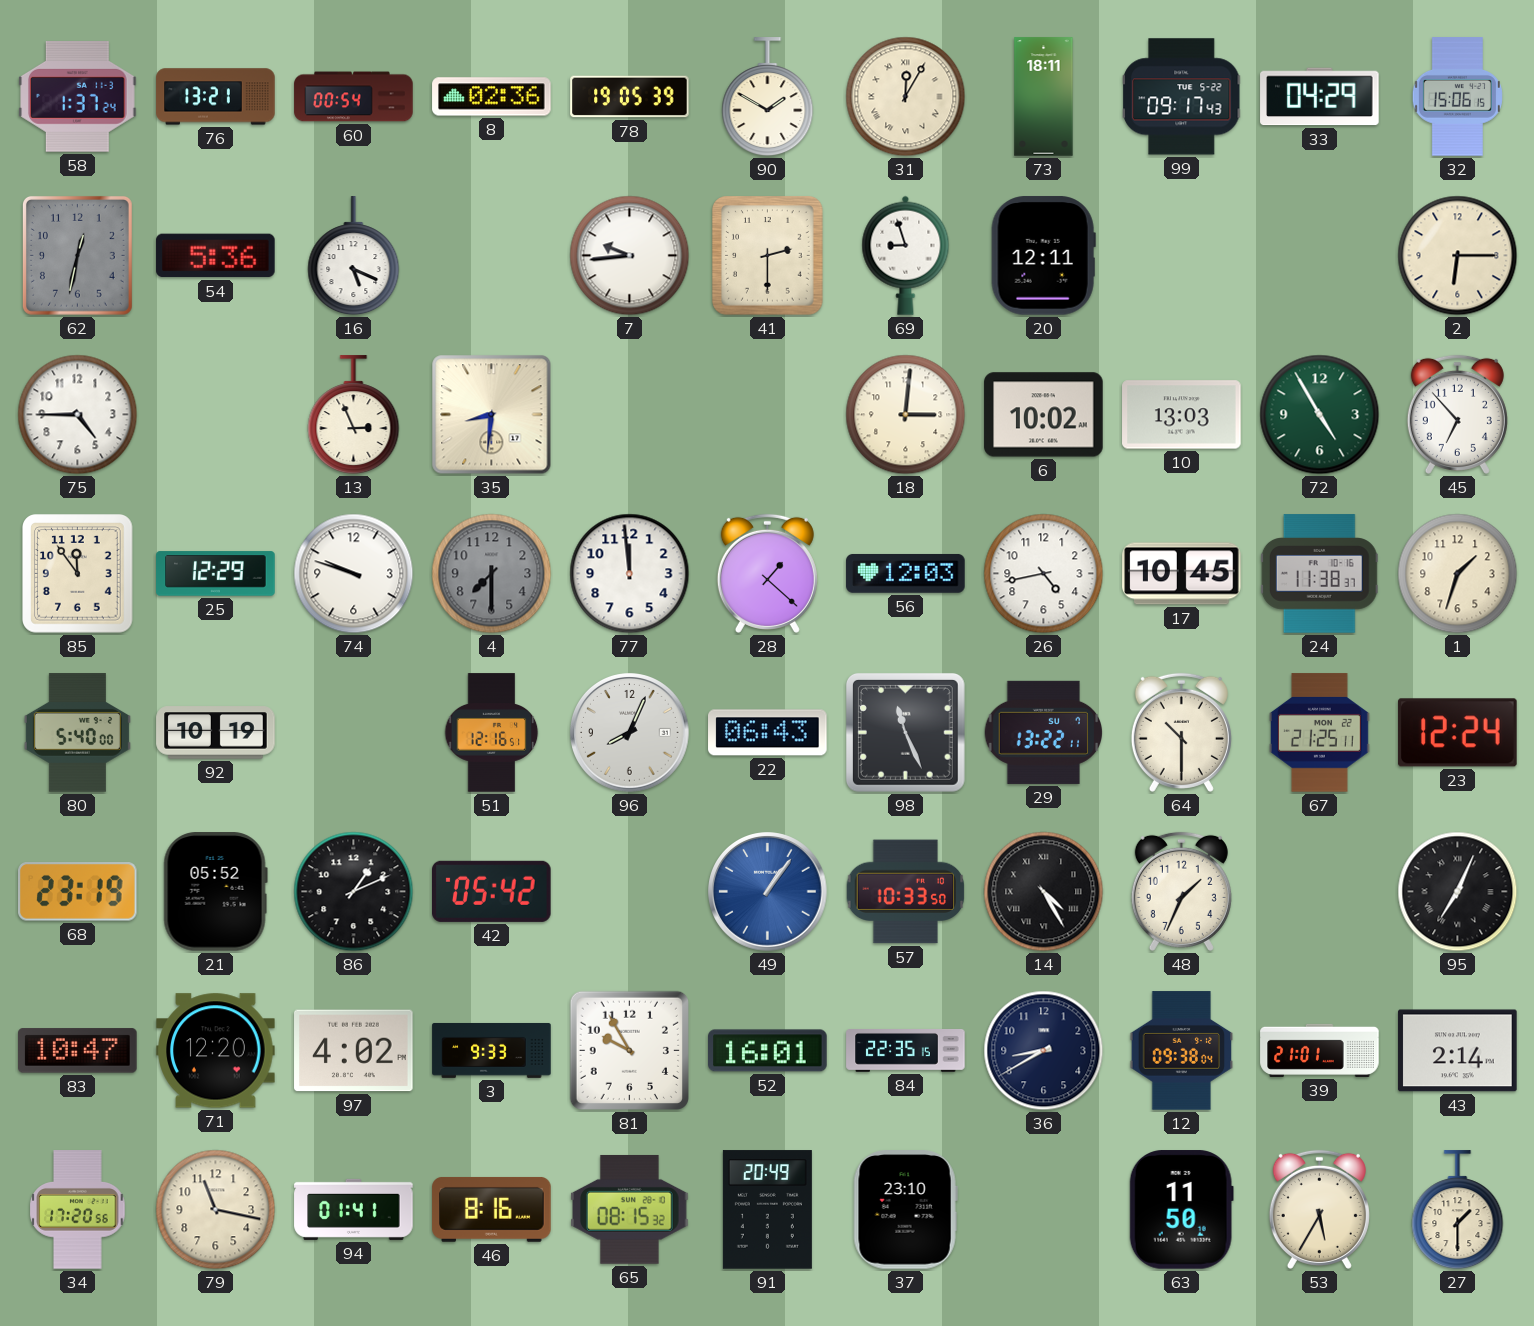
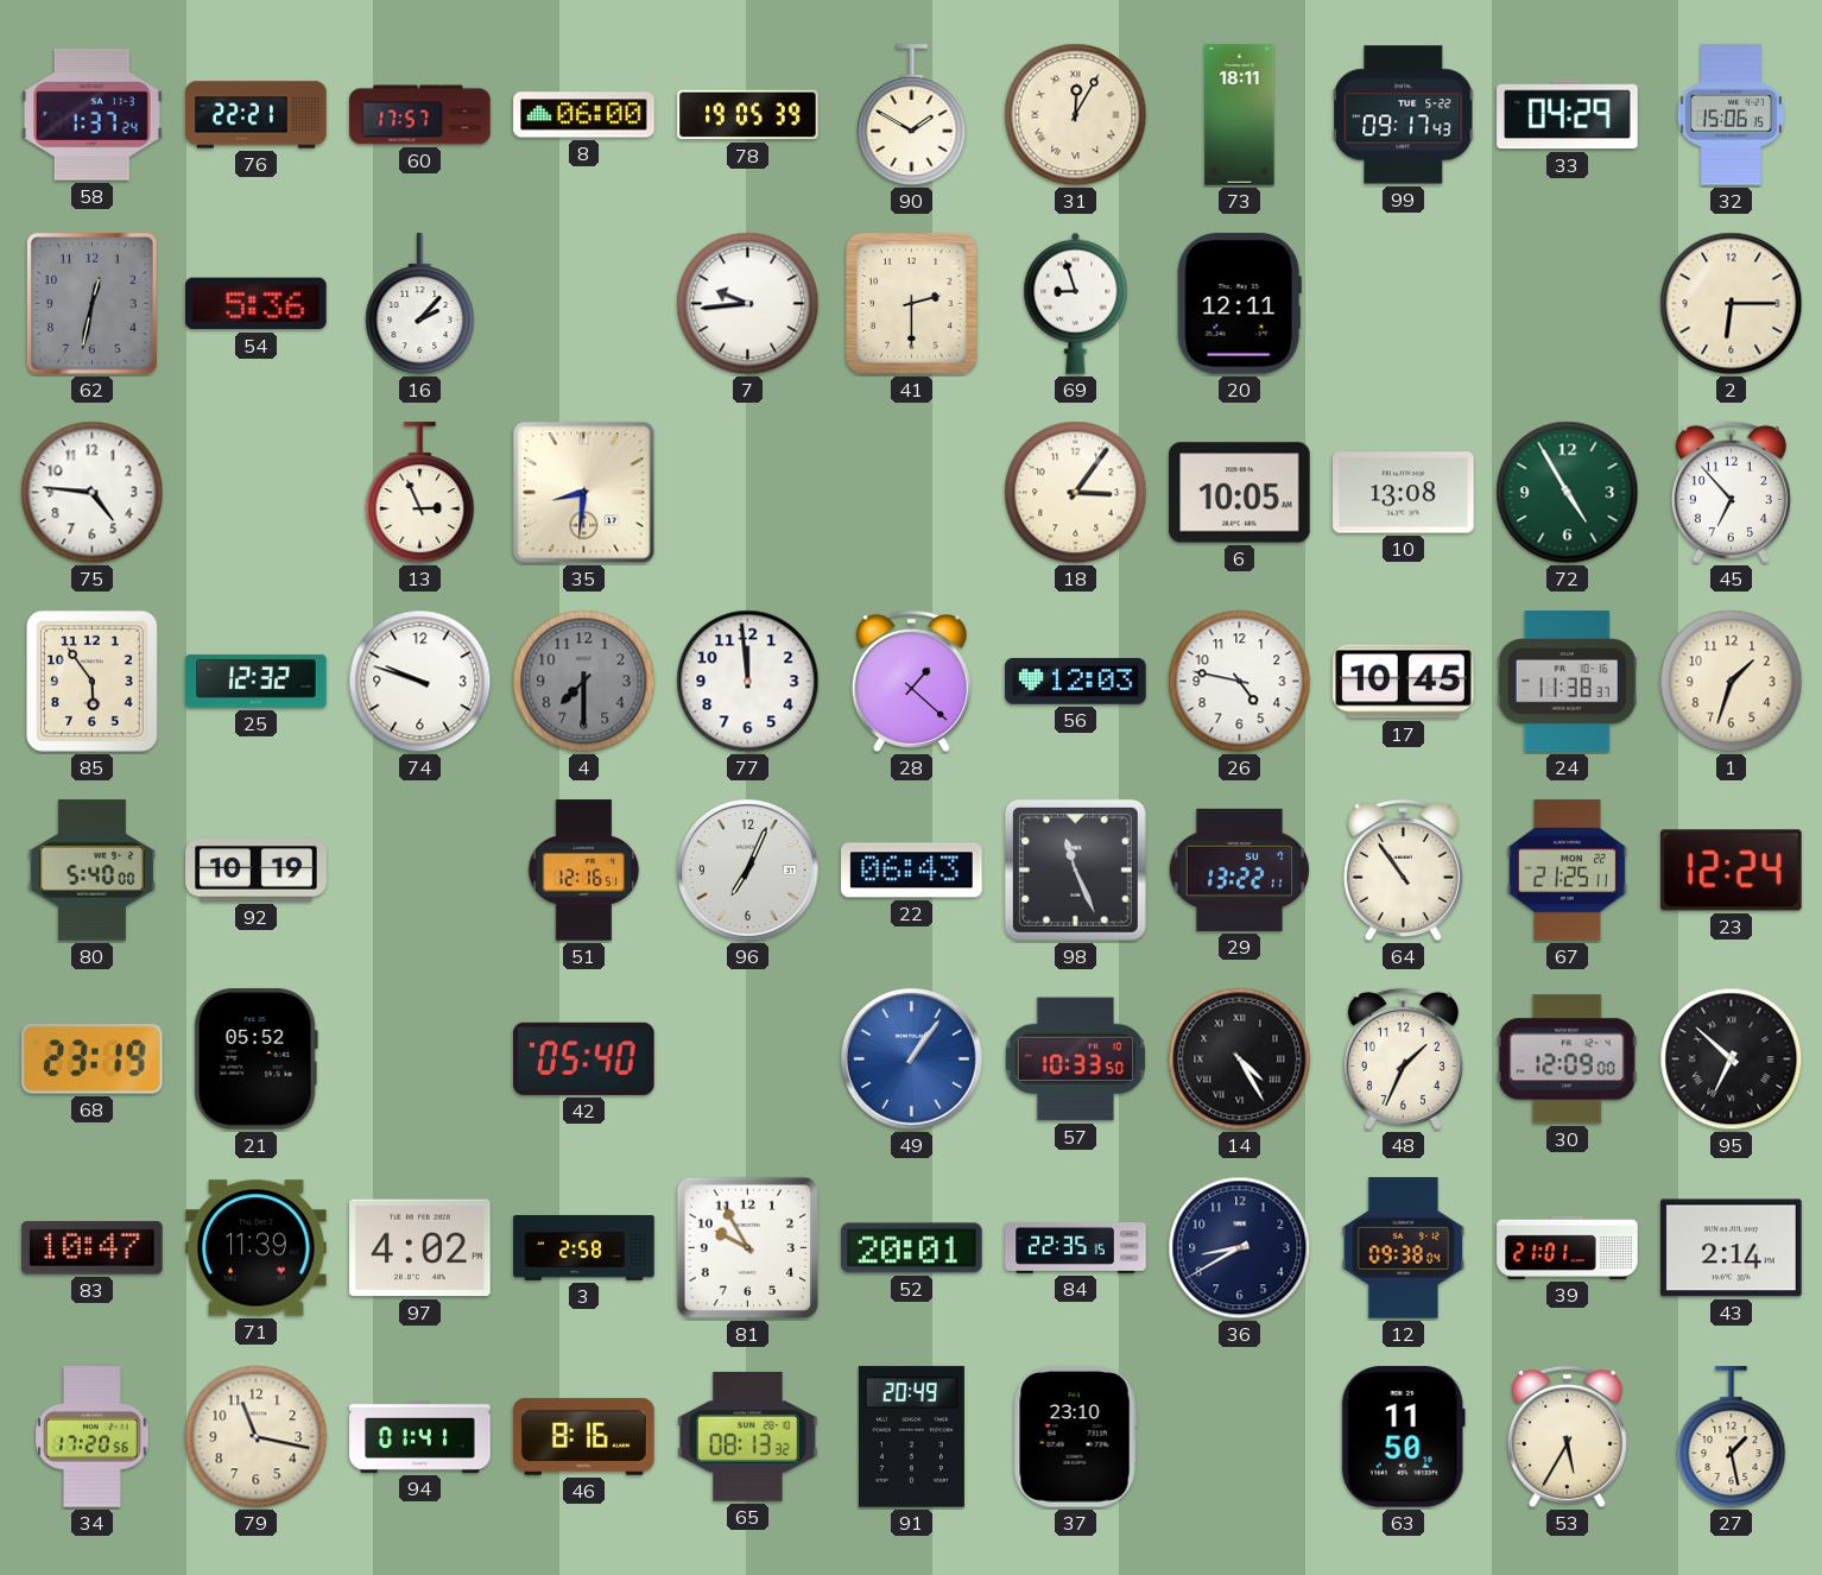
76: 13:21 -> 22:21 (257, 115)
60: 00:54 -> 17:57 (420, 115)
8: 02:36 -> 06:00 (584, 115)
16: 5:19 -> 2:07 (420, 304)
75: 4:45 -> 4:46 (93, 493)
18: 3:01 -> 3:06 (1076, 493)
6: 10:02 -> 10:05 (1240, 493)
10: 13:03 -> 13:08 (1404, 493)
85: 11:54 -> 5:54 (93, 682)
25: 12:29 -> 12:32 (257, 682)
26: 4:43 -> 4:47 (1240, 682)
96: 8:04 -> 7:04 (748, 871)
64: 10:30 -> 10:54 (1403, 869)
86: 1:11 -> none (354, 892)
42: 05:42 -> 05:40 (584, 1058)
30: none -> 12:09 (1567, 1060)
95: 7:04 -> 6:52 (1732, 1060)
71: 12:20 -> 11:39 (257, 1248)
3: 9:33 -> 2:58 (584, 1247)
52: 16:01 -> 20:01 (912, 1248)
65: 08:15 -> 08:13 (748, 1436)
27: 1:30 -> 1:28 (1732, 1437)
